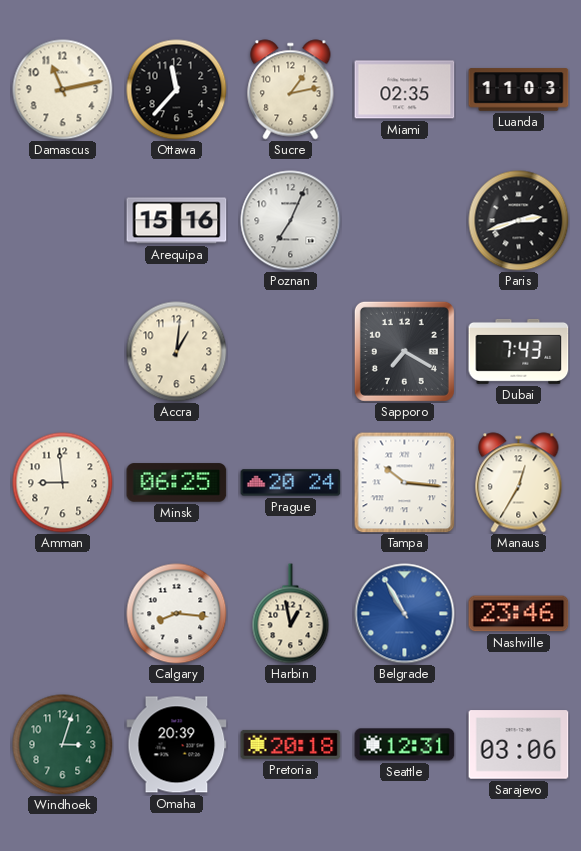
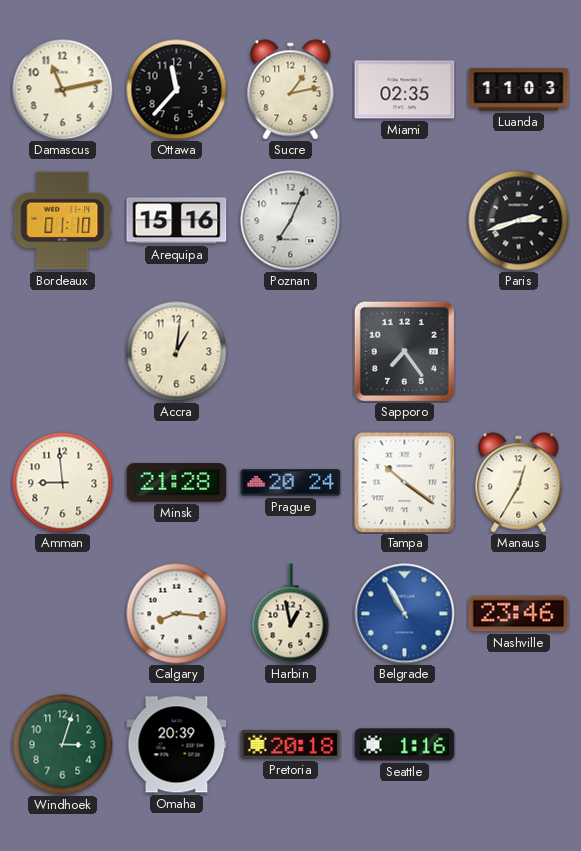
Bordeaux: none -> 01:10 (63, 221)
Sapporo: 7:20 -> 7:24 (404, 351)
Dubai: 7:43 -> none (519, 351)
Minsk: 06:25 -> 21:28 (177, 483)
Tampa: 10:16 -> 10:21 (405, 483)
Seattle: 12:31 -> 1:16 (405, 745)
Sarajevo: 03:06 -> none (519, 745)
